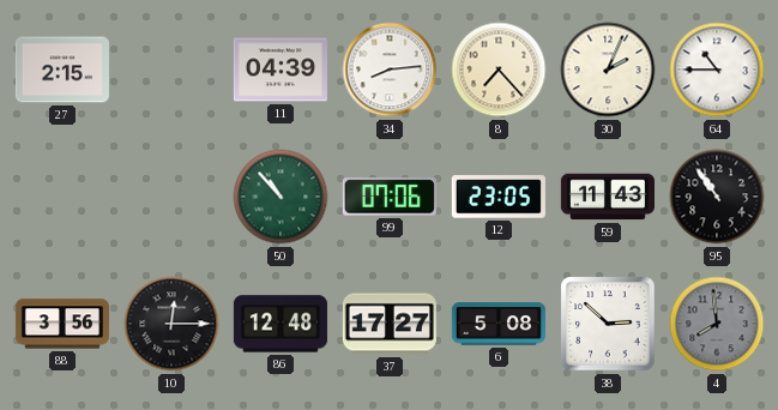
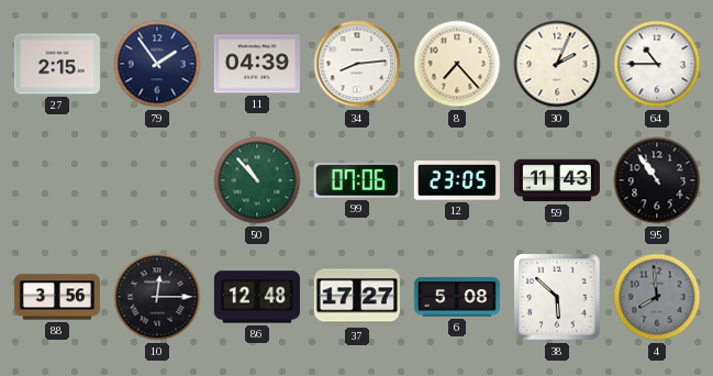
79: none -> 1:54 (157, 64)
38: 2:52 -> 5:52 (557, 297)
